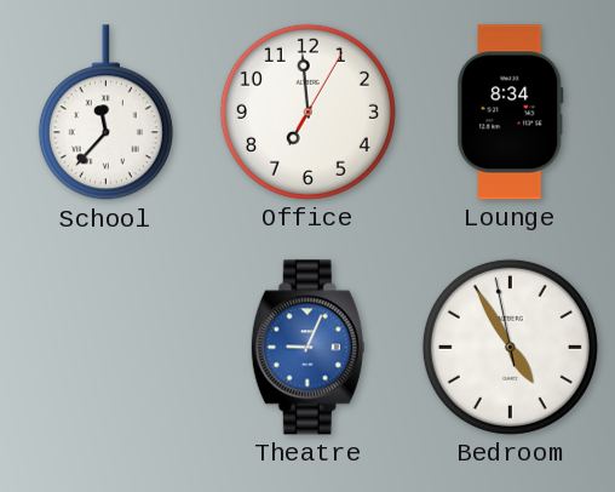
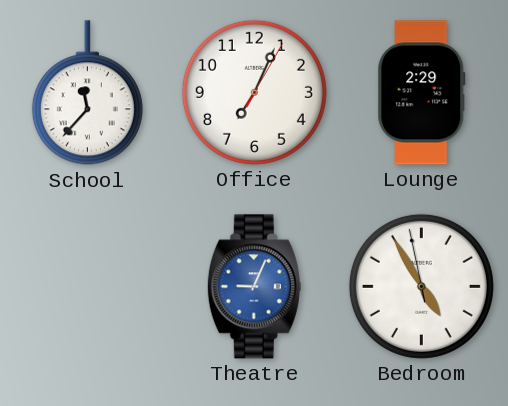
Office: 6:59 -> 7:04 (254, 92)
Lounge: 8:34 -> 2:29 (422, 93)
